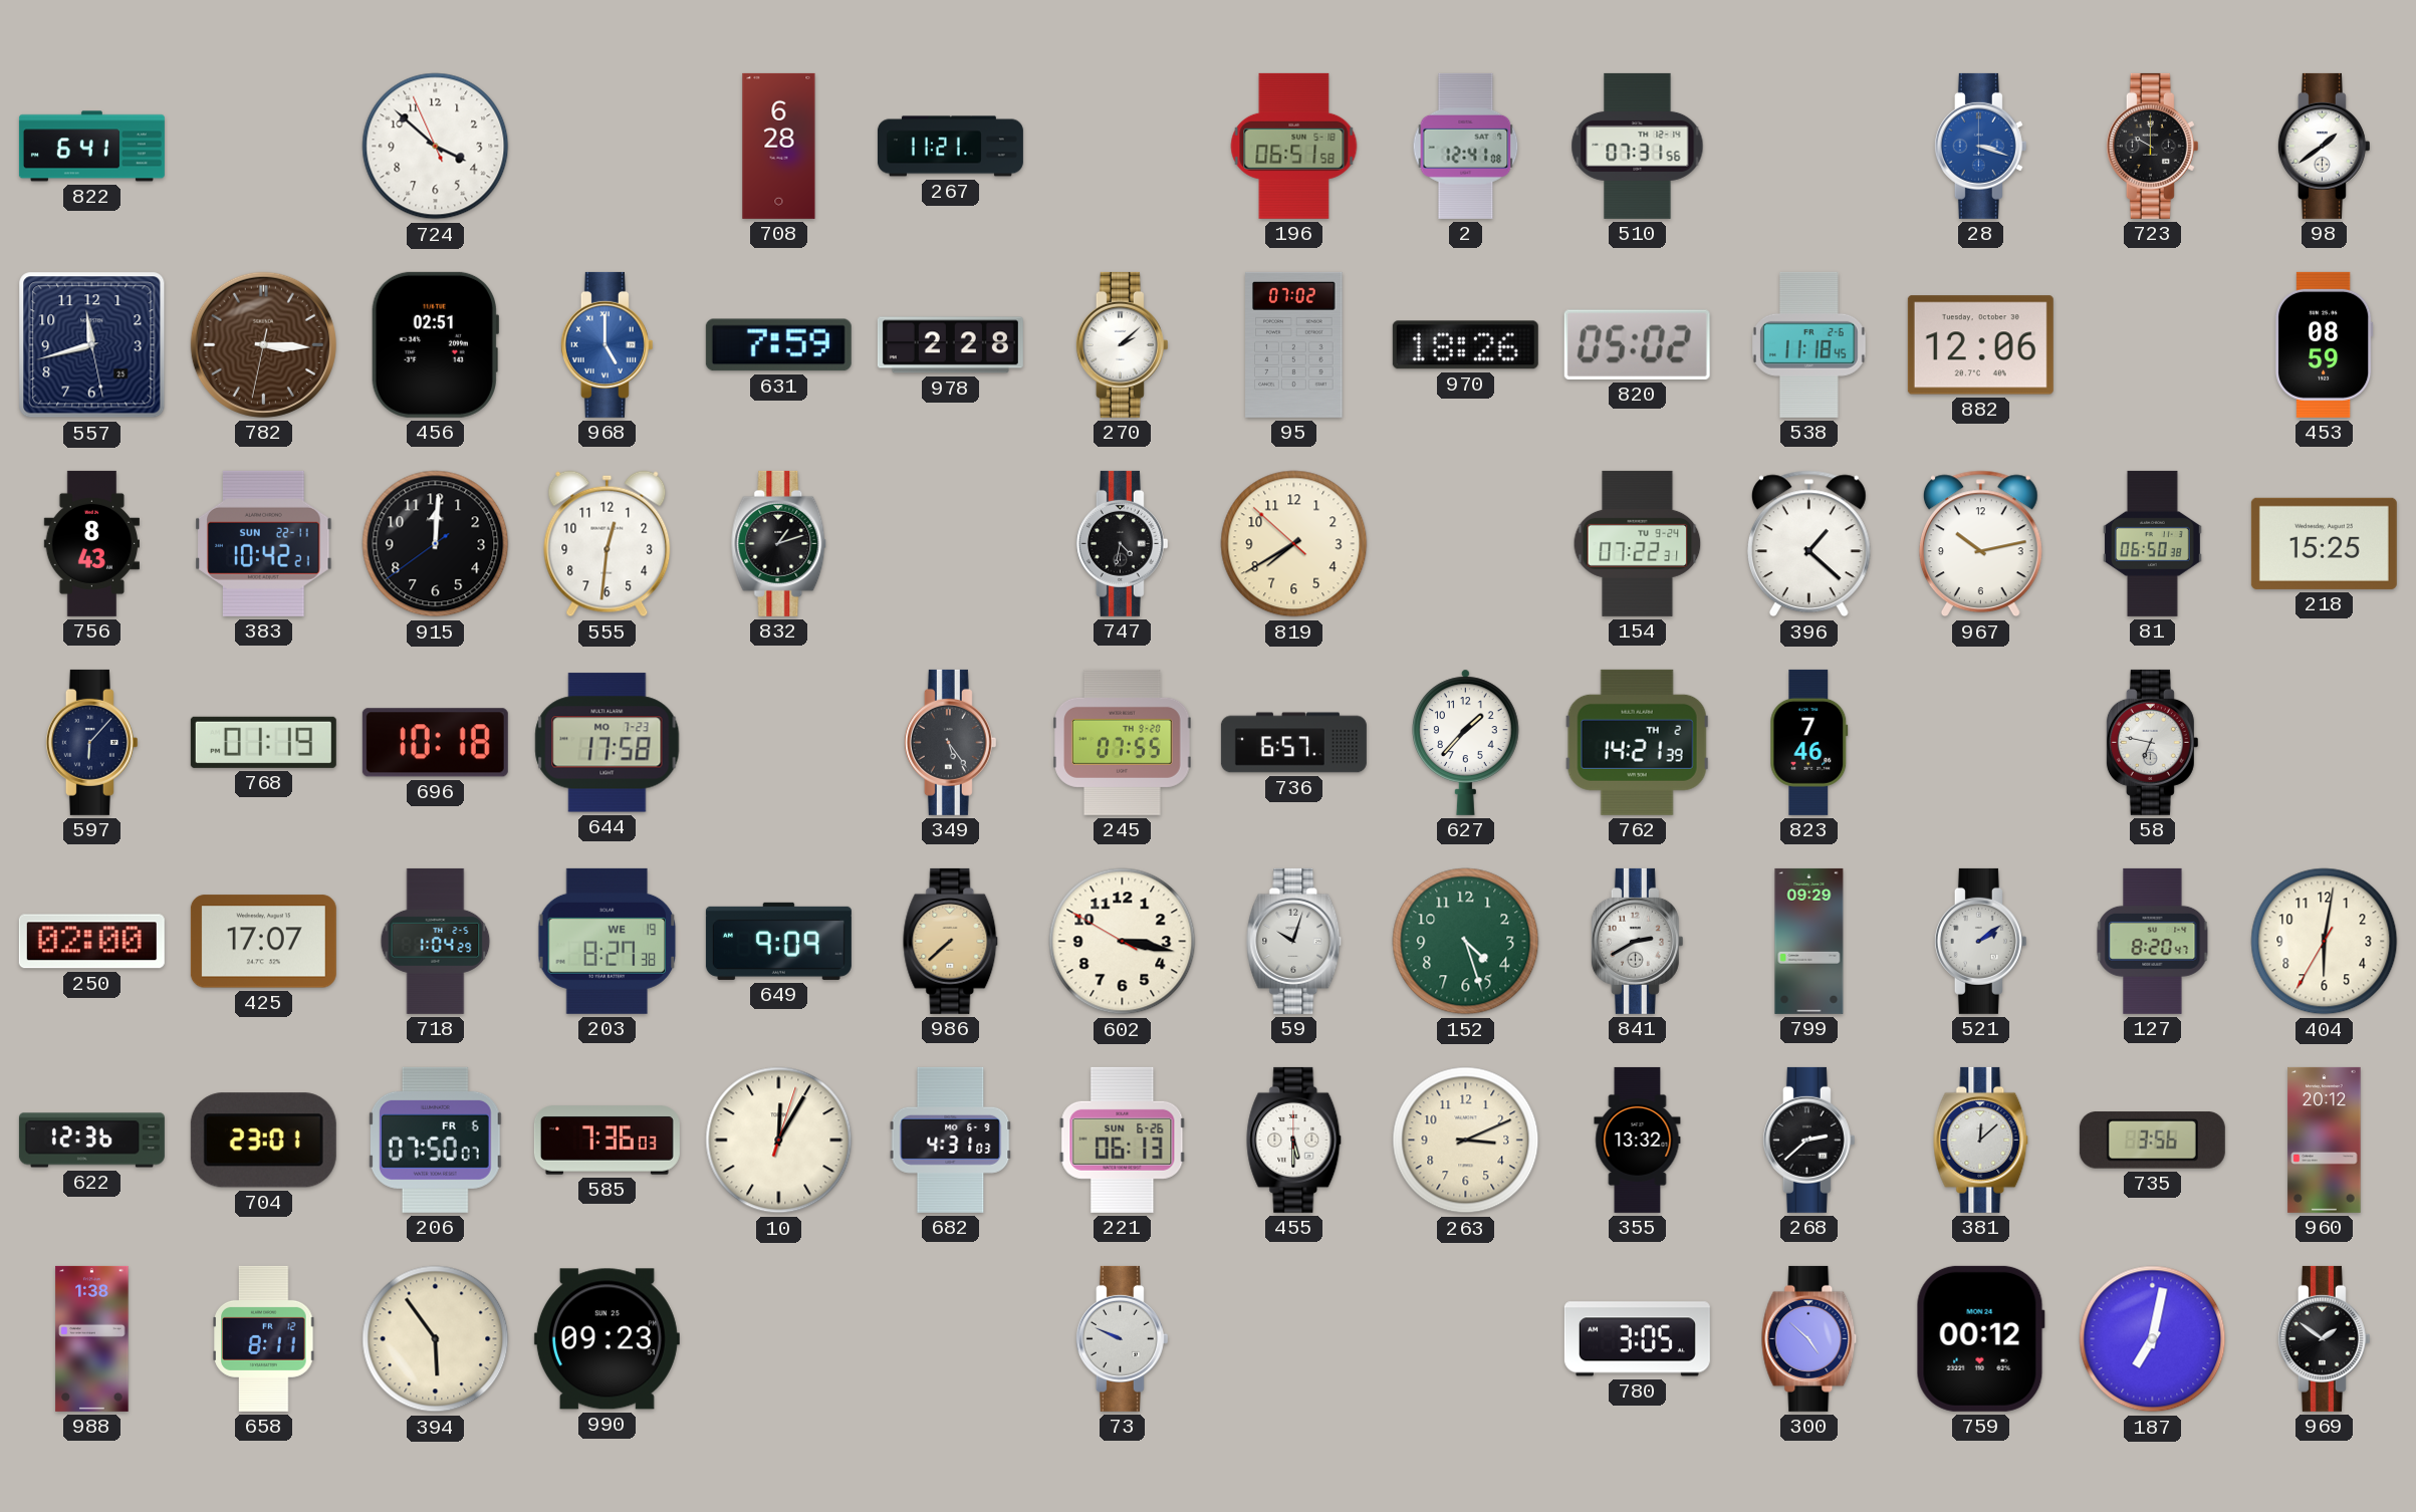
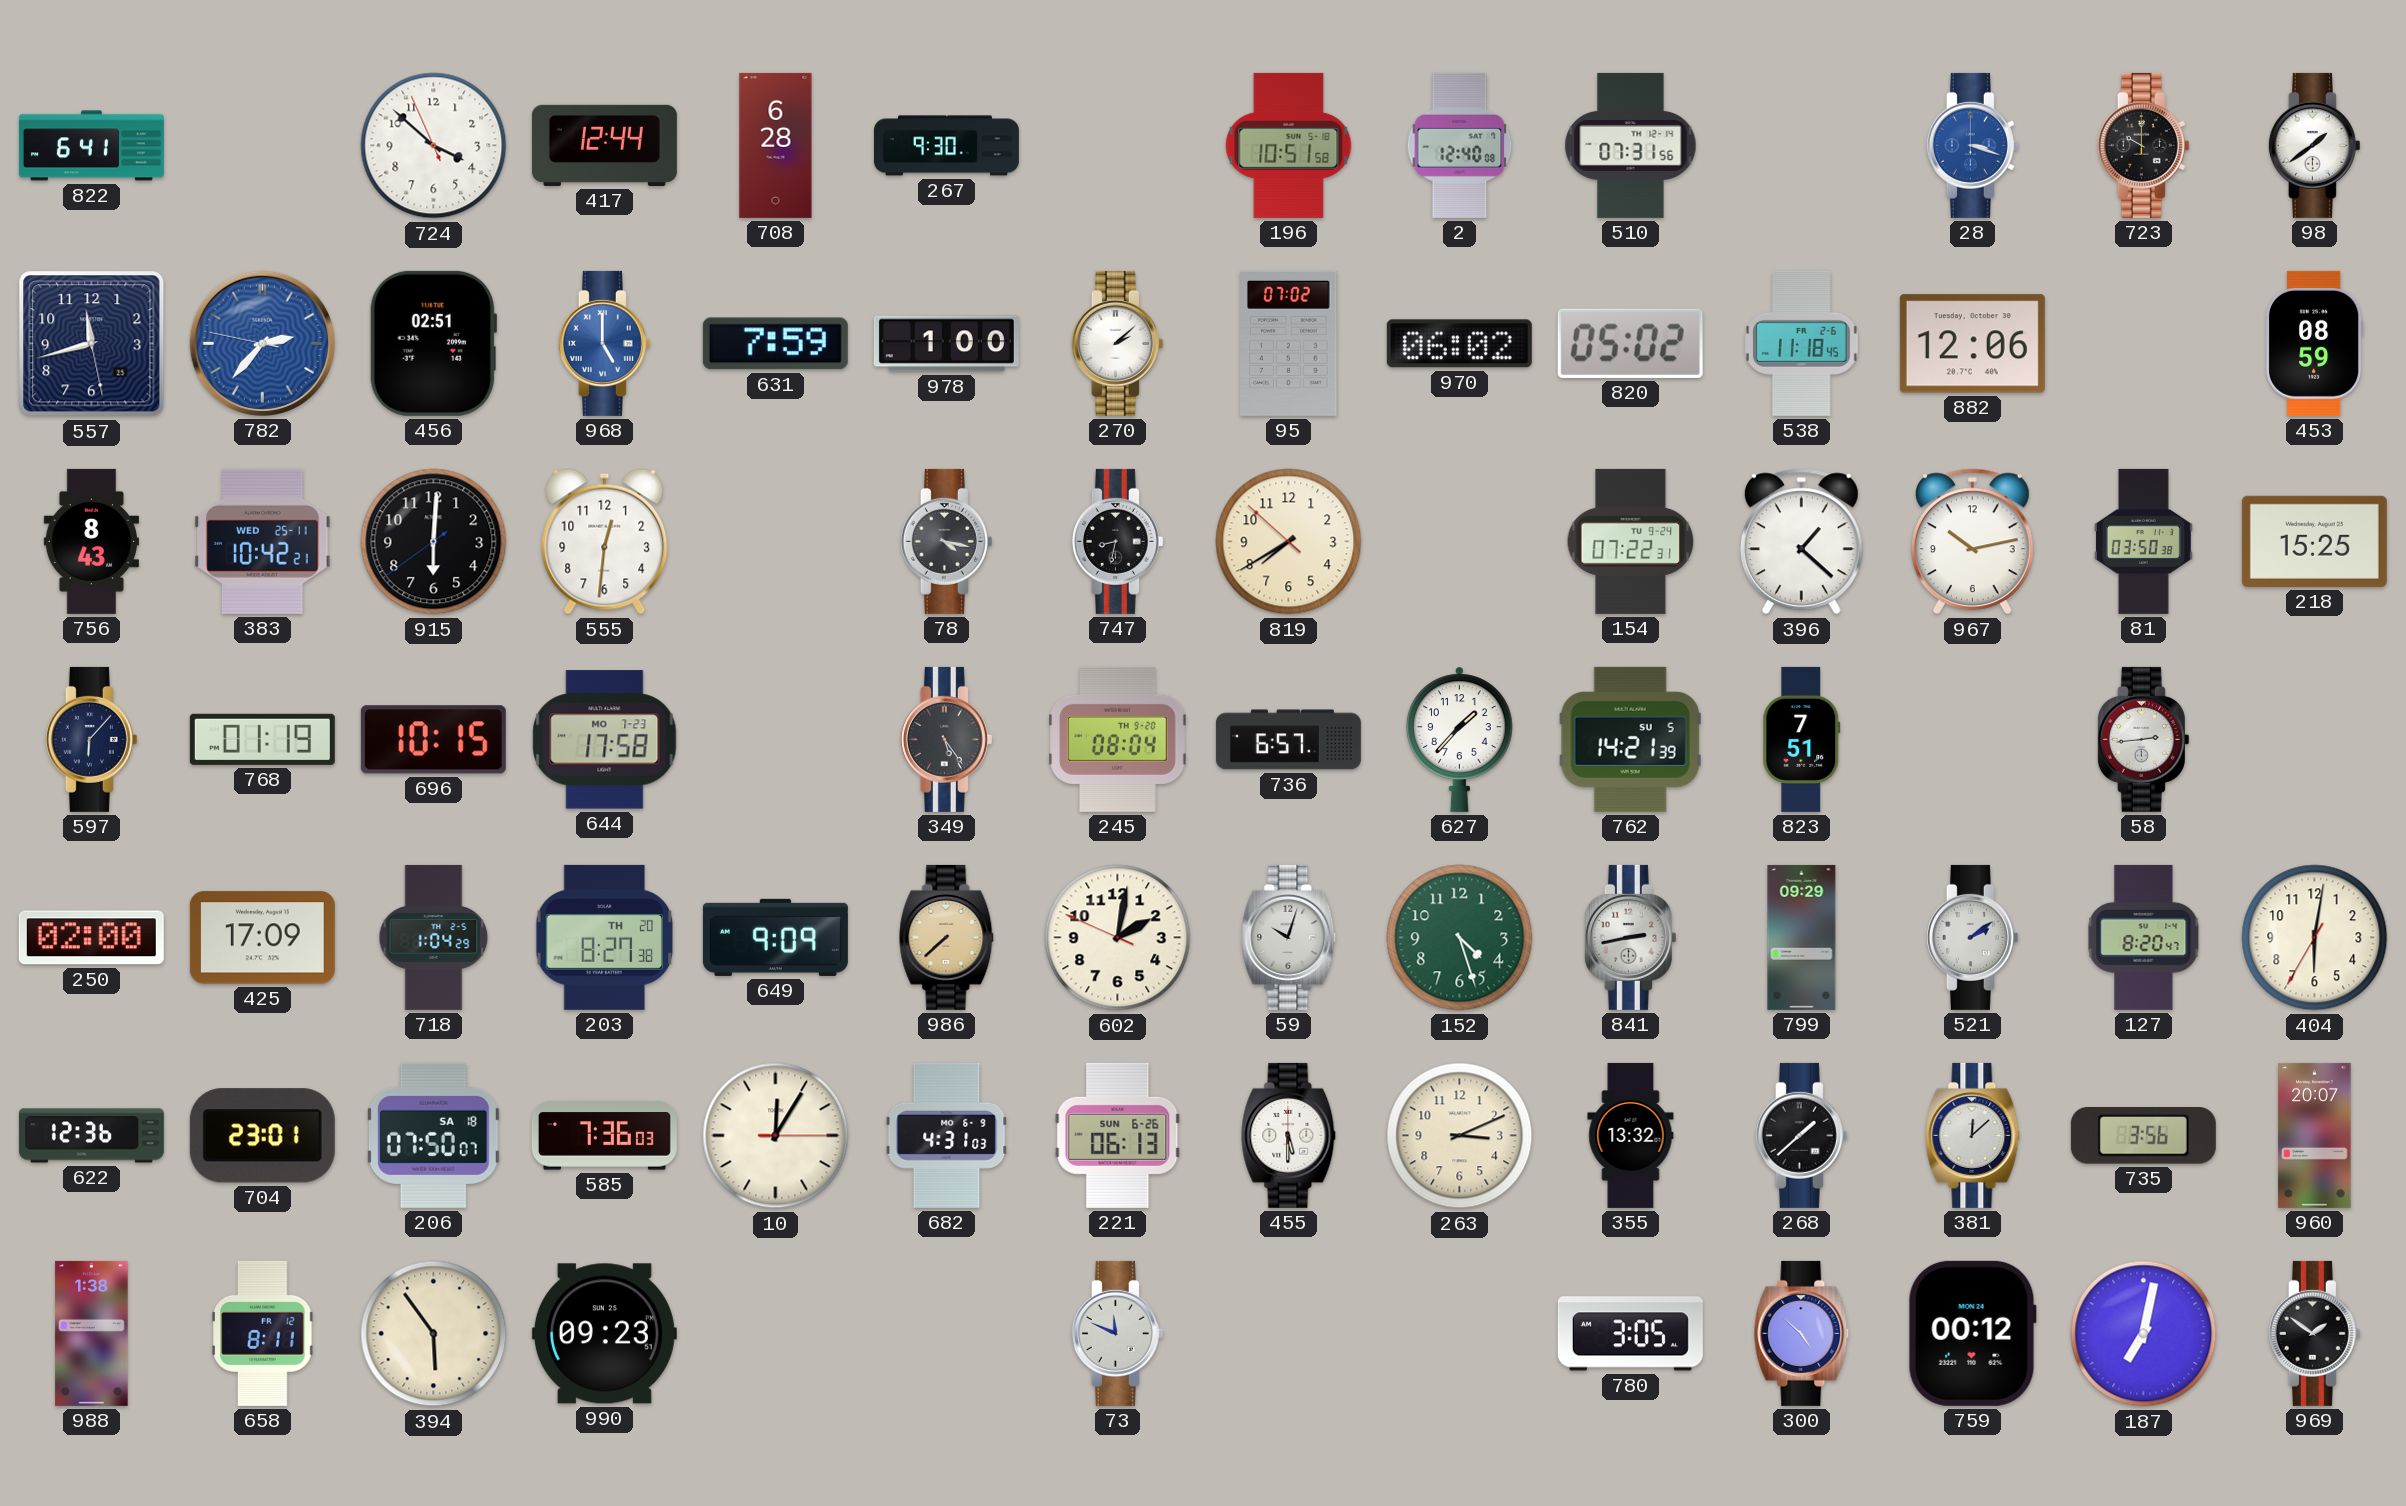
417: none -> 12:44 (604, 145)
267: 11:21 -> 9:30 (946, 146)
196: 06:51 -> 10:51 (1289, 145)
2: 12:41 -> 12:40 (1460, 145)
782: 3:15 -> 2:36 (262, 343)
782 dial: brown -> blue (262, 343)
978: 2:28 -> 1:00 (946, 344)
970: 18:26 -> 06:02 (1459, 344)
383 date: SUN 22-11 -> WED 25-11 (263, 541)
915: 12:00 -> 6:00 (434, 542)
832: 1:12 -> none (779, 543)
78: none -> 4:17 (946, 541)
747: 4:32 -> 8:32 (1117, 541)
81: 06:50 -> 03:50 (2143, 541)
696: 10:18 -> 10:15 (433, 740)
245: 07:55 -> 08:04 (1118, 739)
762 date: TH 2 -> SU 5 (1630, 739)
823: 7:46 -> 7:51 (1802, 739)
58: 6:47 -> 2:44 (2143, 739)
425: 17:07 -> 17:09 (262, 938)
203 date: WE 19 -> TH 20 (605, 937)
602: 3:16 -> 2:01 (1118, 938)
841: 2:40 -> 2:43 (1630, 937)
206 date: FR 6 -> SA 18 (433, 1135)
10: 12:05:03 -> 12:05:15 (776, 1136)
268: 2:38 -> 1:38 (1801, 1135)
960: 20:12 -> 20:07 (2315, 1135)
73: 9:49 -> 11:49 (1117, 1333)
